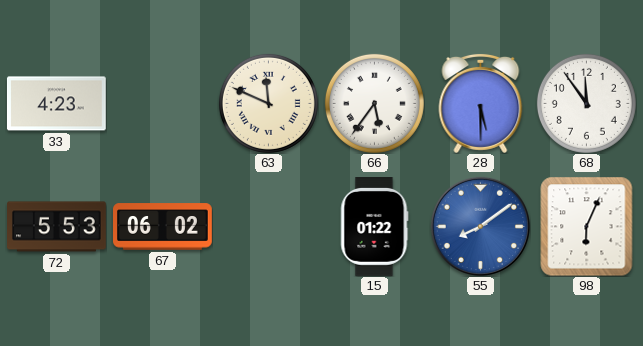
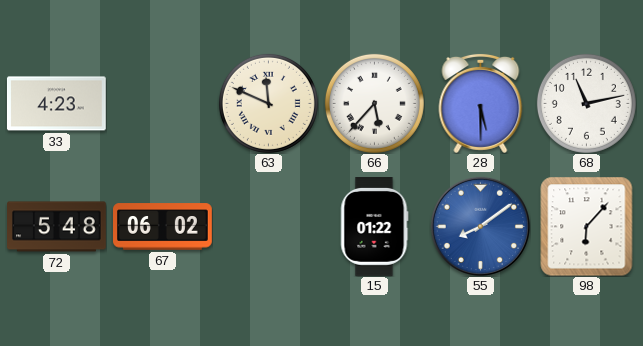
66: 5:36 -> 5:37 (374, 103)
68: 11:54 -> 11:13 (586, 103)
72: 5:53 -> 5:48 (57, 227)
98: 6:04 -> 6:07 (587, 226)
